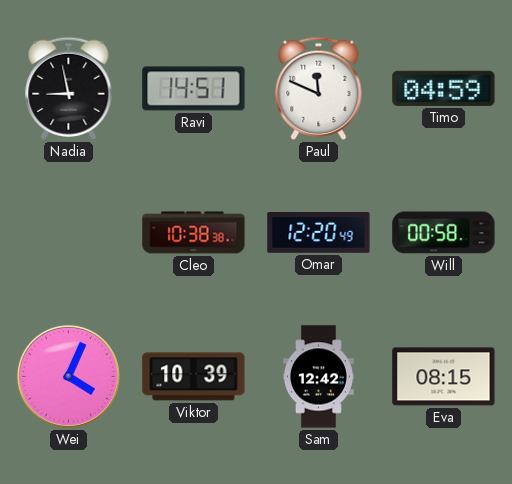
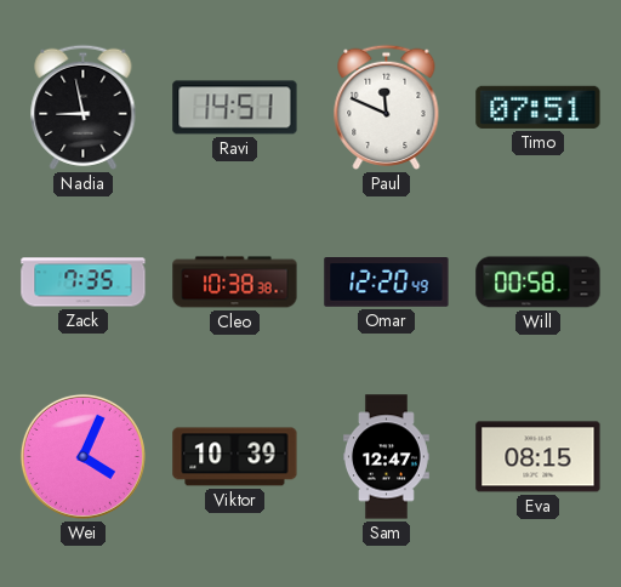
Timo: 04:59 -> 07:51 (539, 107)
Zack: none -> 7:35 (84, 283)
Sam: 12:42 -> 12:47 (386, 457)
